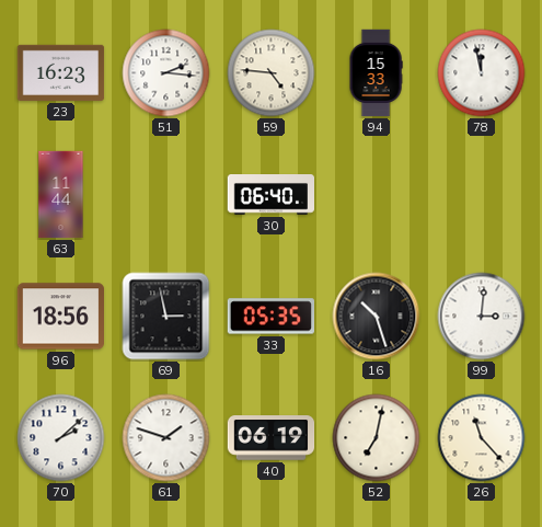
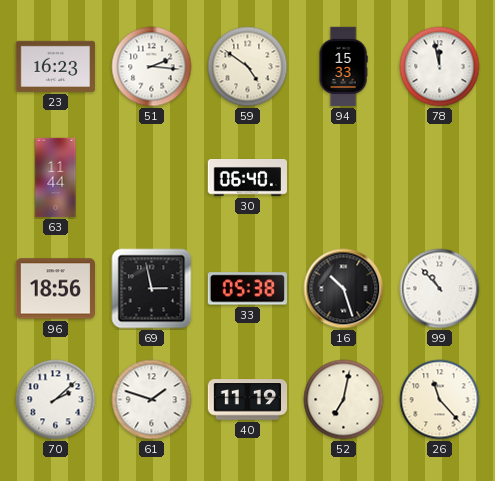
59: 4:46 -> 4:51 (248, 67)
33: 05:35 -> 05:38 (247, 289)
99: 3:01 -> 10:53 (440, 289)
40: 06:19 -> 11:19 (248, 400)
